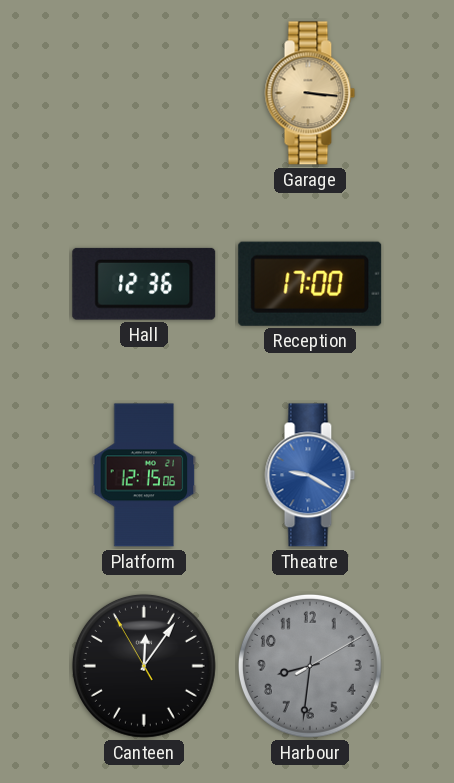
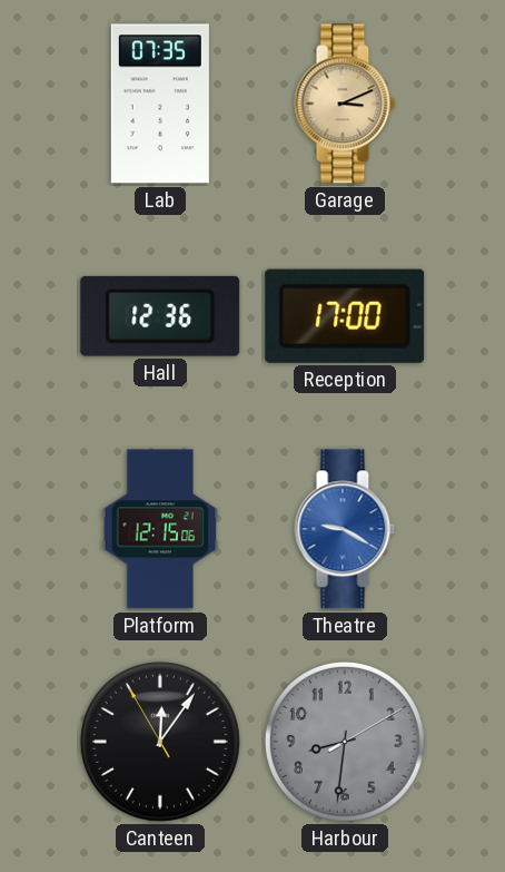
Lab: none -> 07:35 (160, 104)
Garage: 3:16 -> 3:11 (345, 104)
